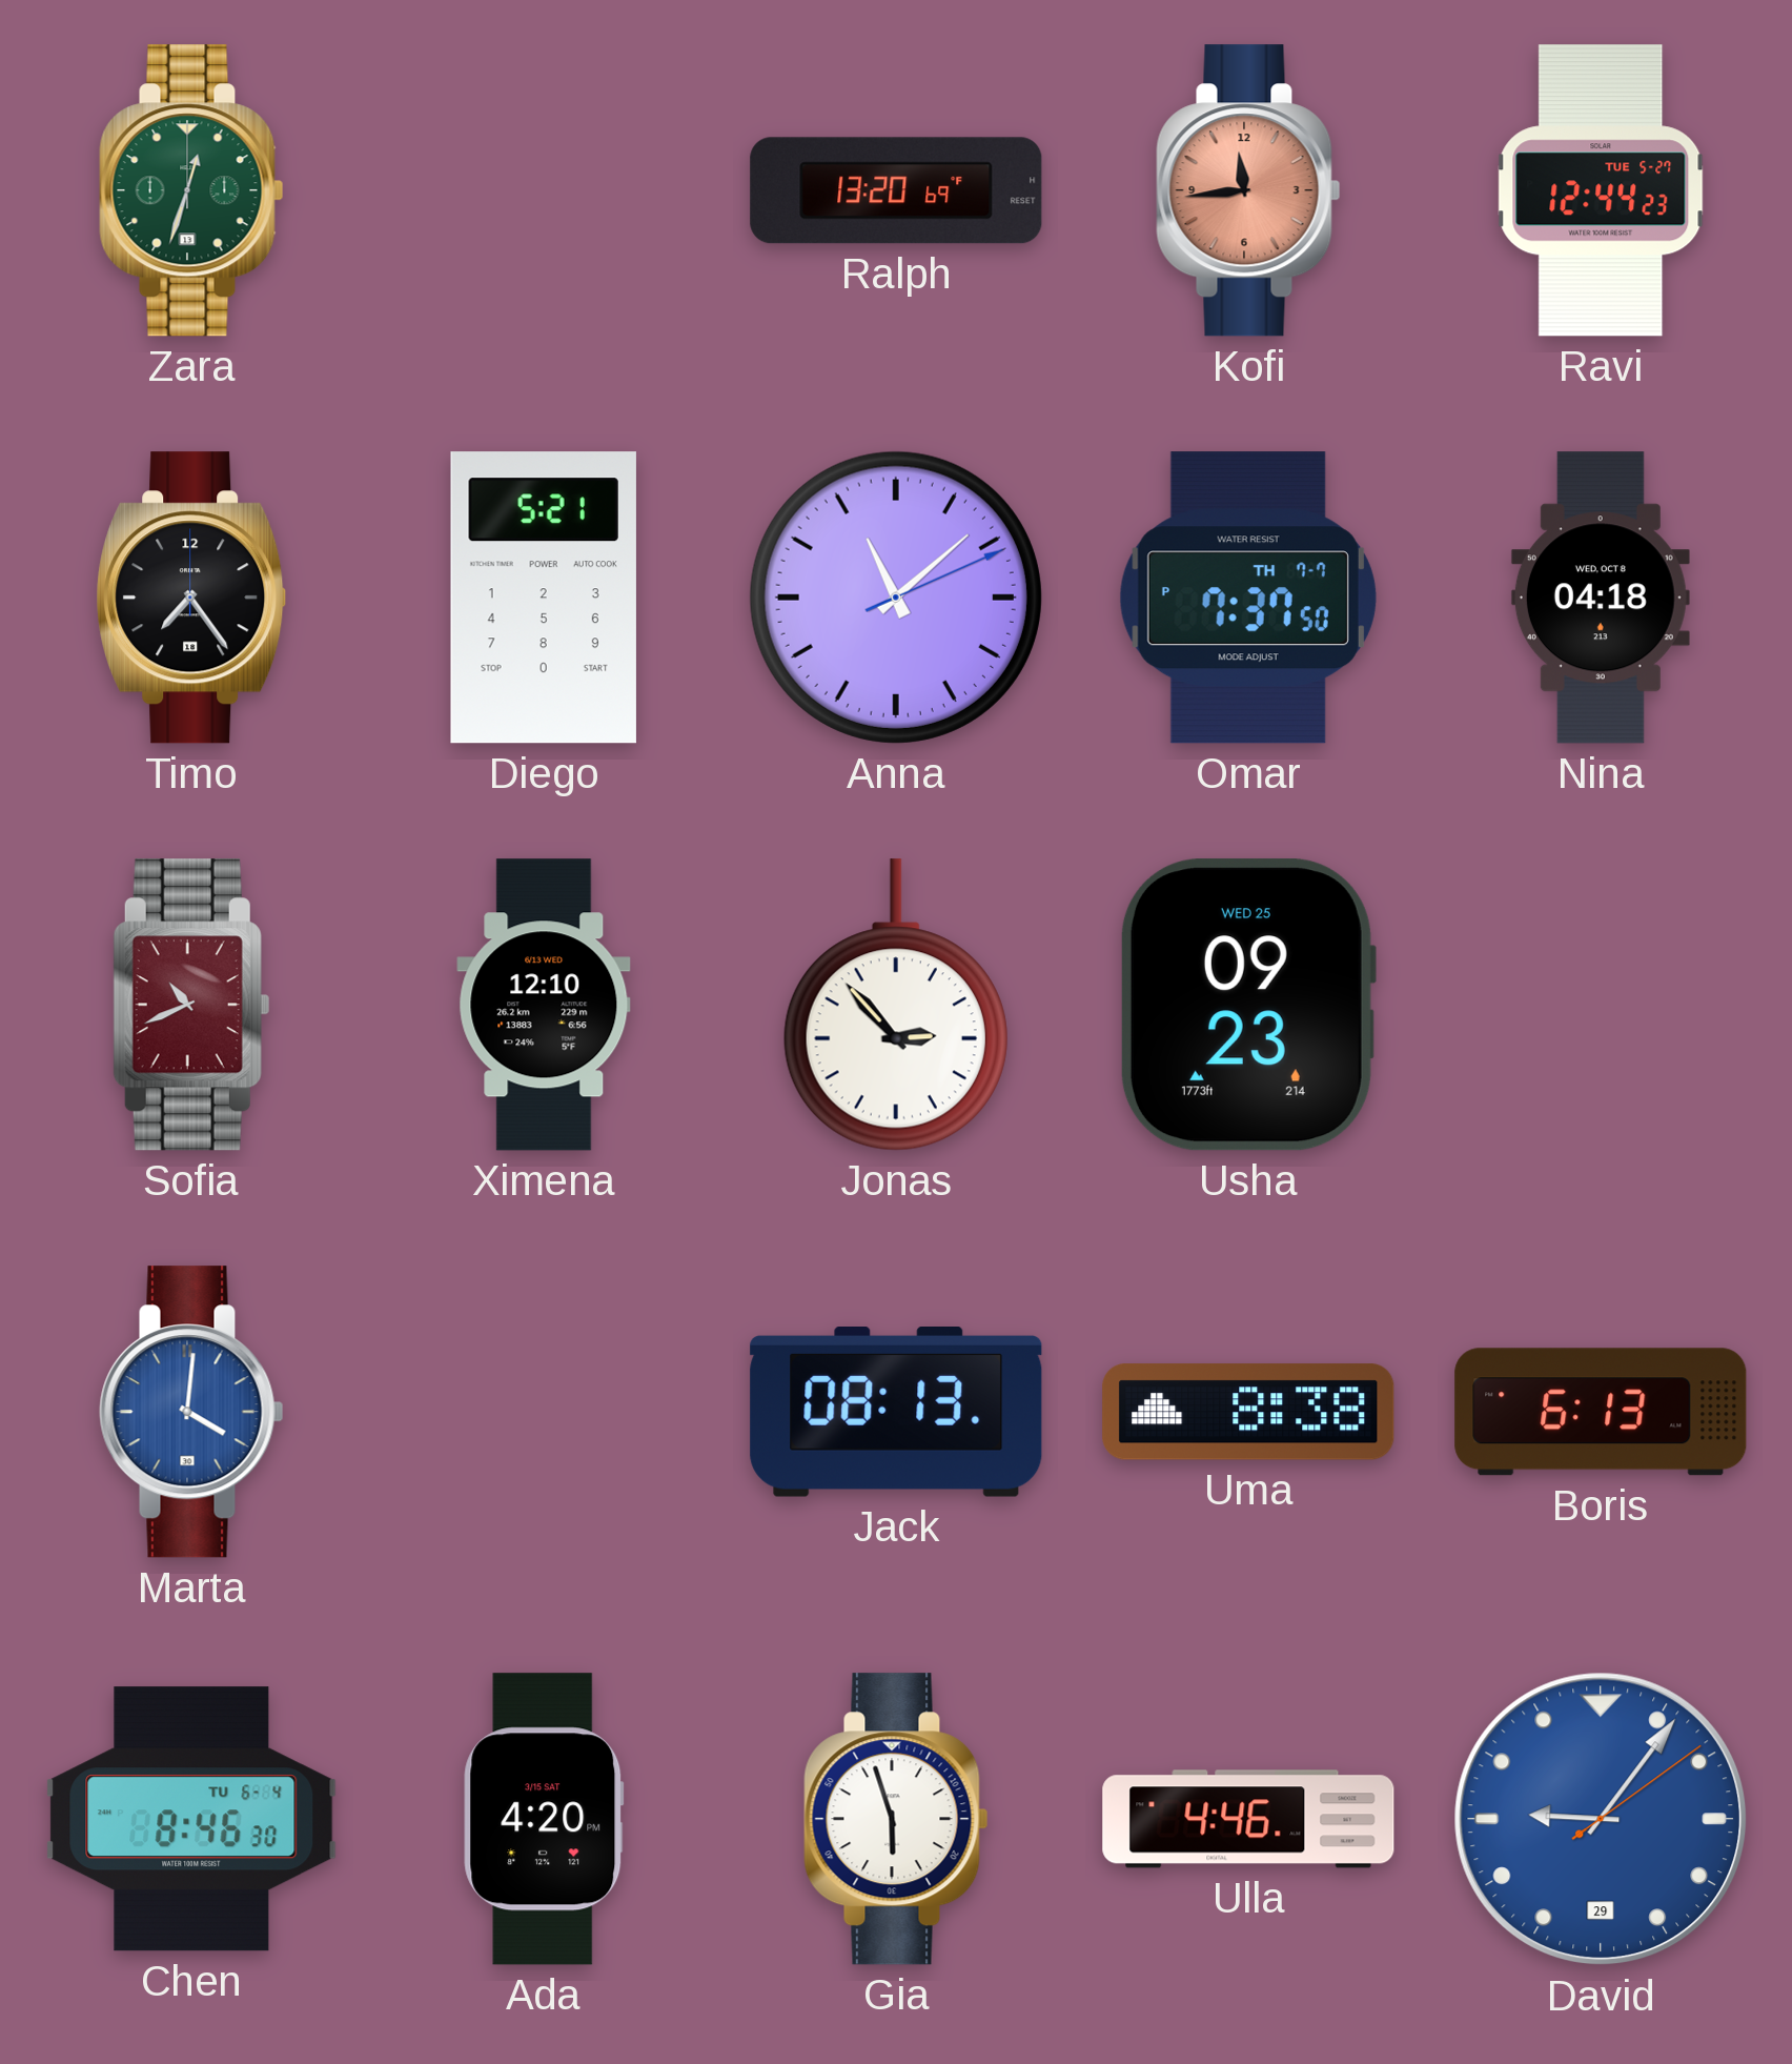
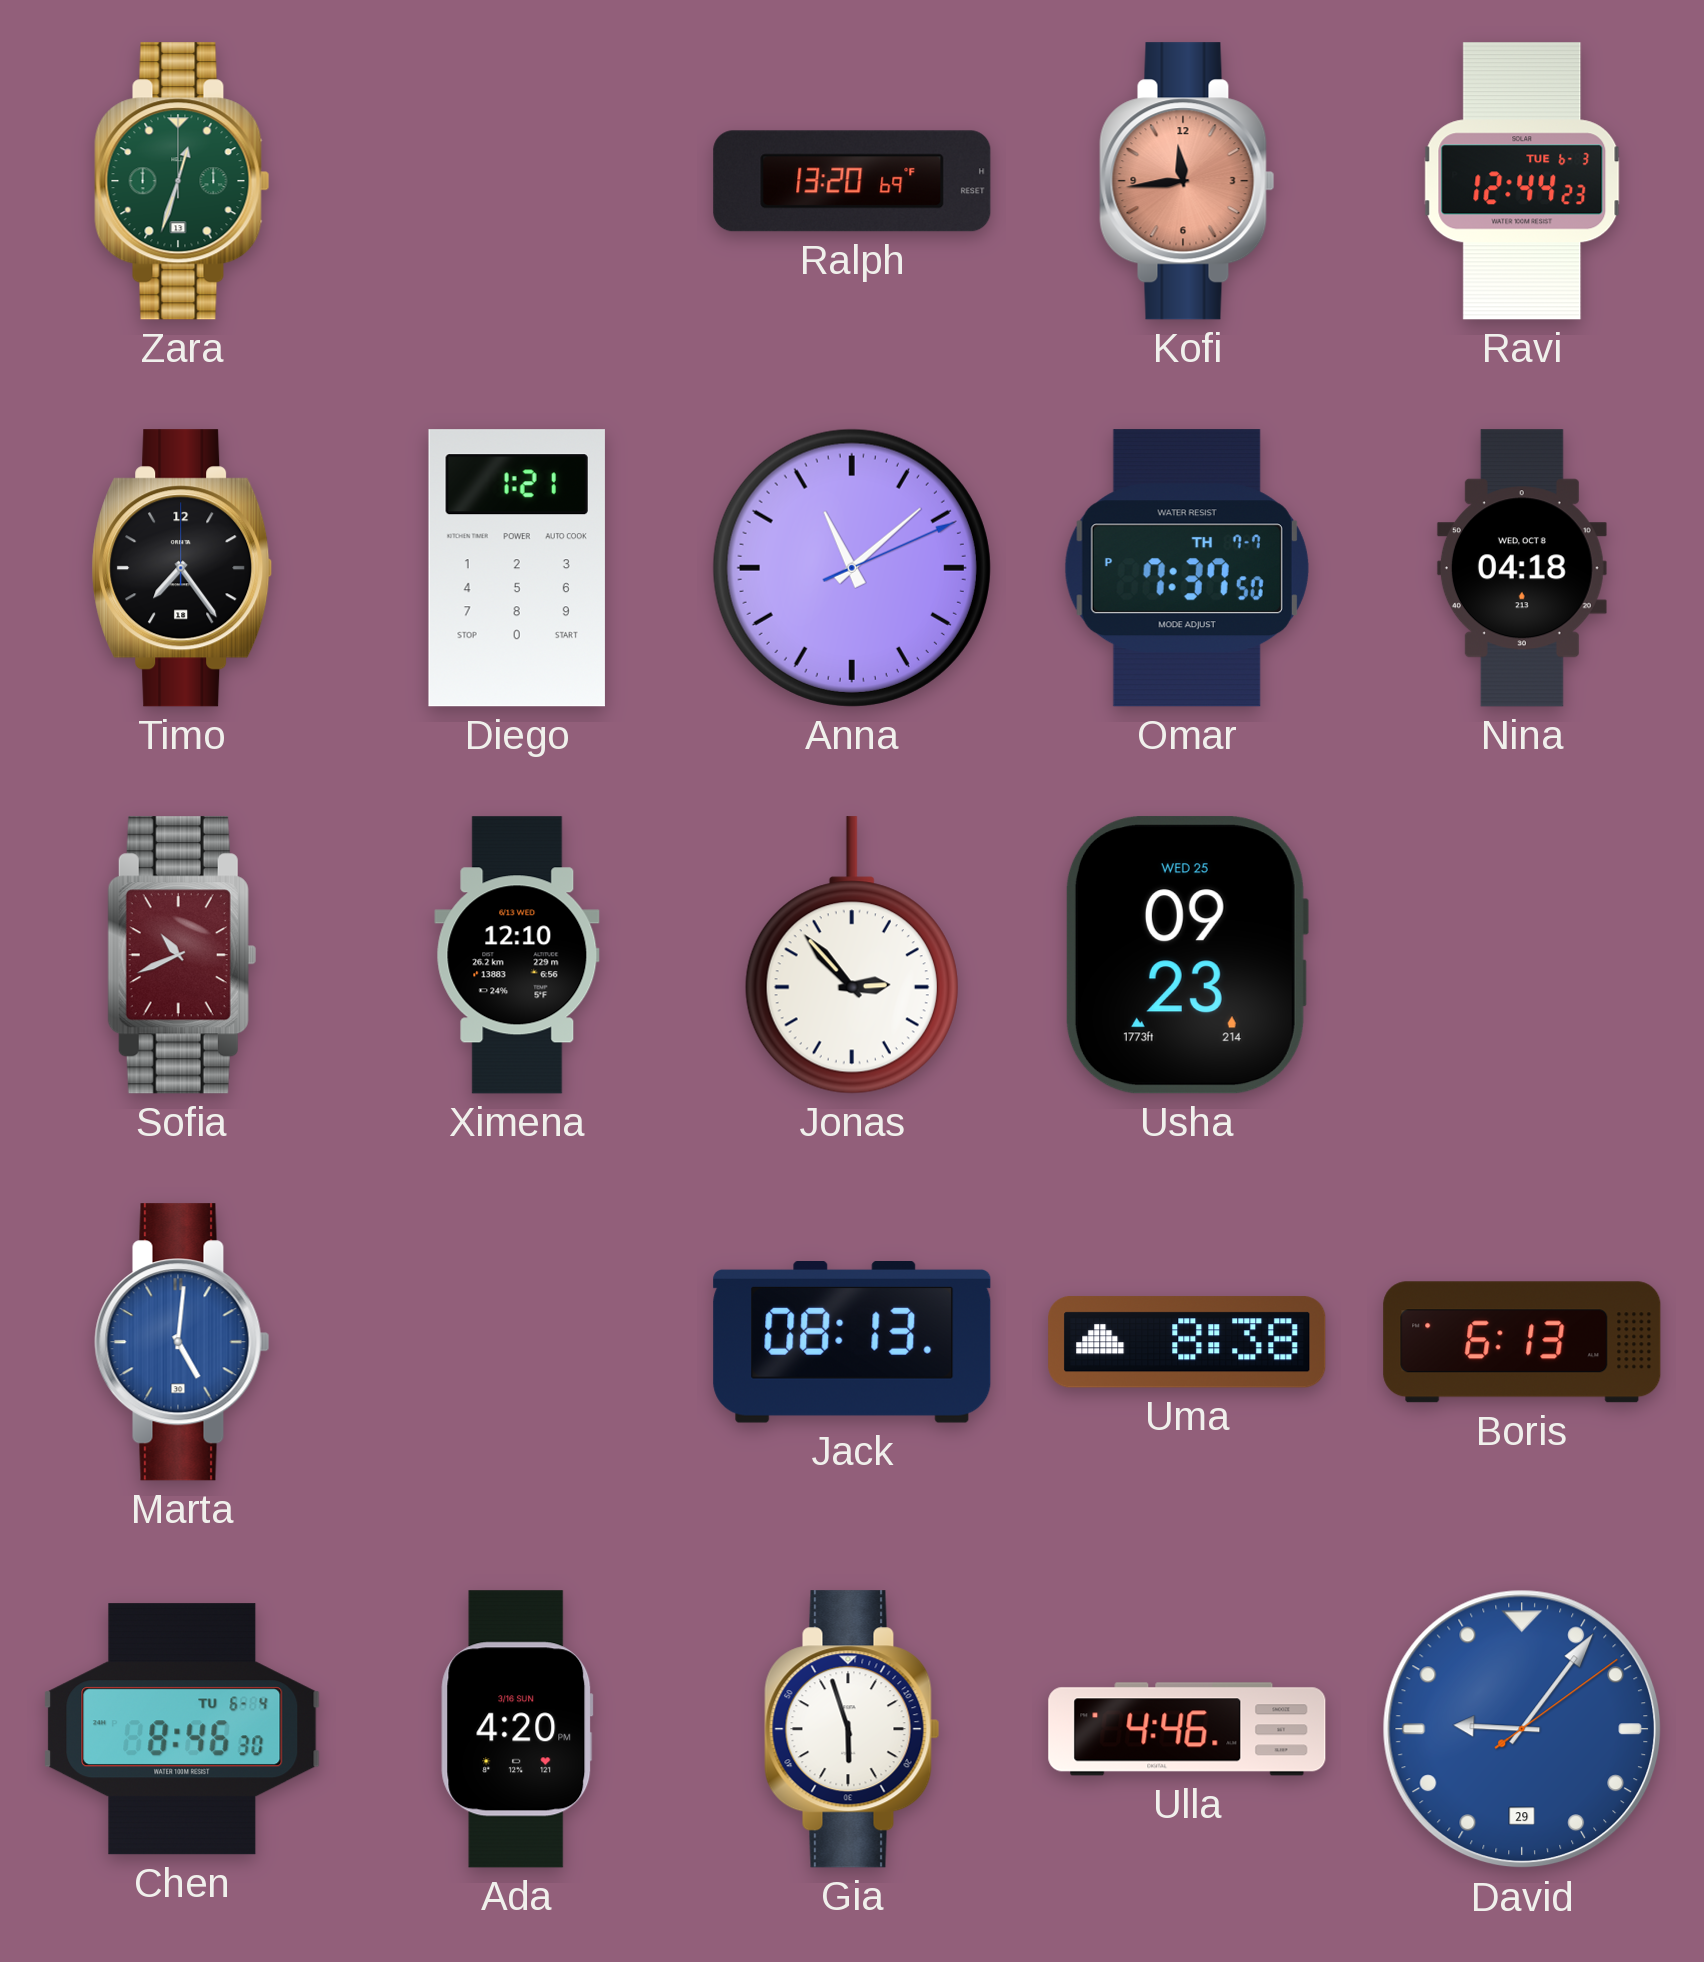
Ravi date: TUE 5-27 -> TUE 6-3 (1522, 181)
Diego: 5:21 -> 1:21 (517, 568)
Marta: 4:01 -> 5:01 (182, 1342)
Ada date: 3/15 SAT -> 3/16 SUN (517, 1729)
